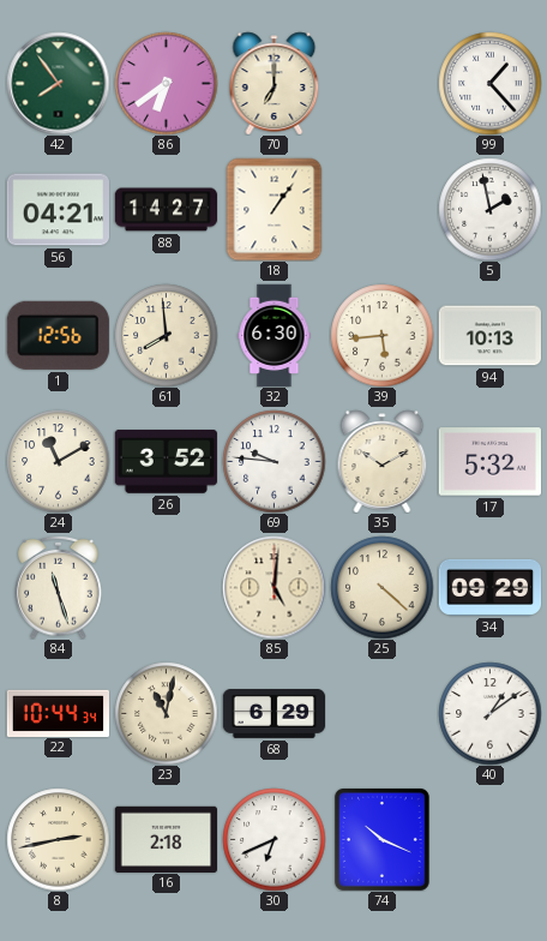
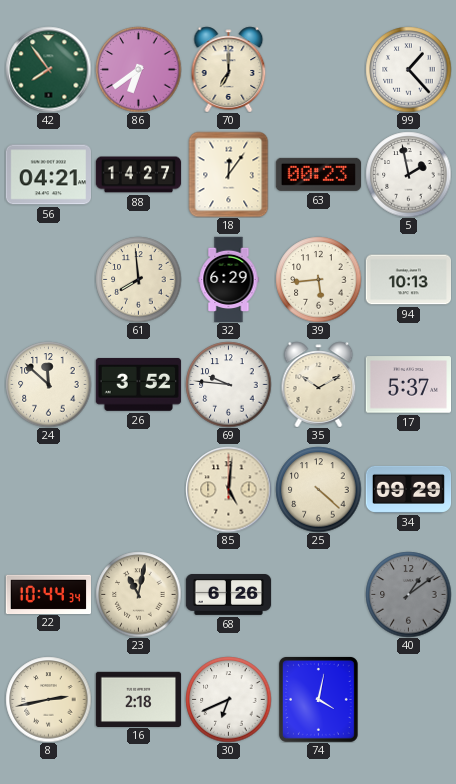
18: 1:06 -> 12:06 (229, 174)
63: none -> 00:23 (318, 174)
1: 12:56 -> none (58, 335)
32: 6:30 -> 6:29 (229, 279)
24: 11:10 -> 11:52 (48, 384)
17: 5:32 -> 5:37 (408, 385)
84: 11:27 -> none (59, 587)
68: 6:29 -> 6:26 (228, 595)
40 dial: white -> grey (408, 594)
74: 10:19 -> 4:02 (318, 699)
